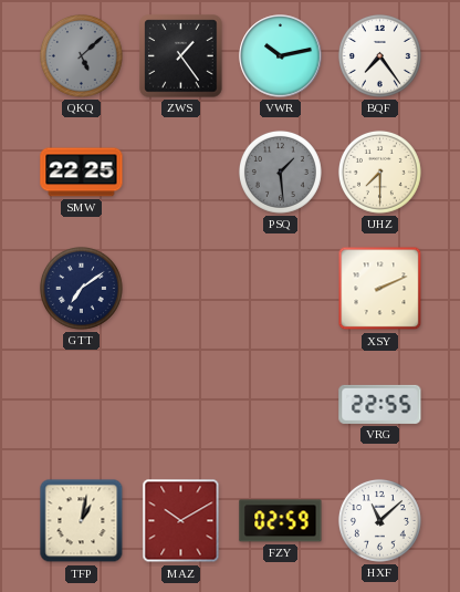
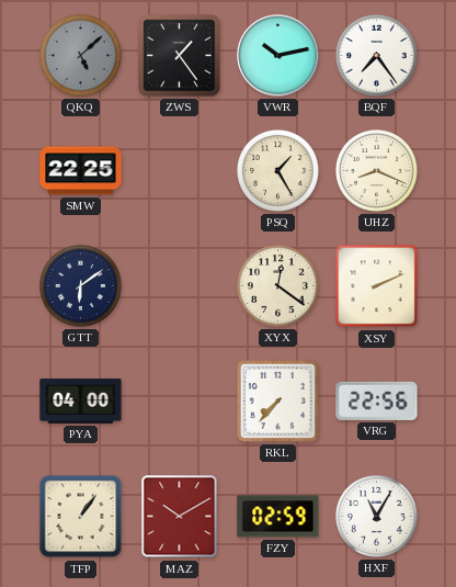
PSQ: 1:29 -> 1:25 (277, 170)
PSQ dial: grey -> cream (277, 170)
UHZ: 7:30 -> 8:19 (376, 170)
GTT: 7:09 -> 6:09 (80, 285)
XYX: none -> 12:21 (277, 285)
PYA: none -> 04:00 (81, 402)
RKL: none -> 7:37 (277, 400)
VRG: 22:55 -> 22:56 (377, 400)
TFP: 1:02 -> 1:06 (81, 517)
HXF: 11:08 -> 11:05 (376, 516)
